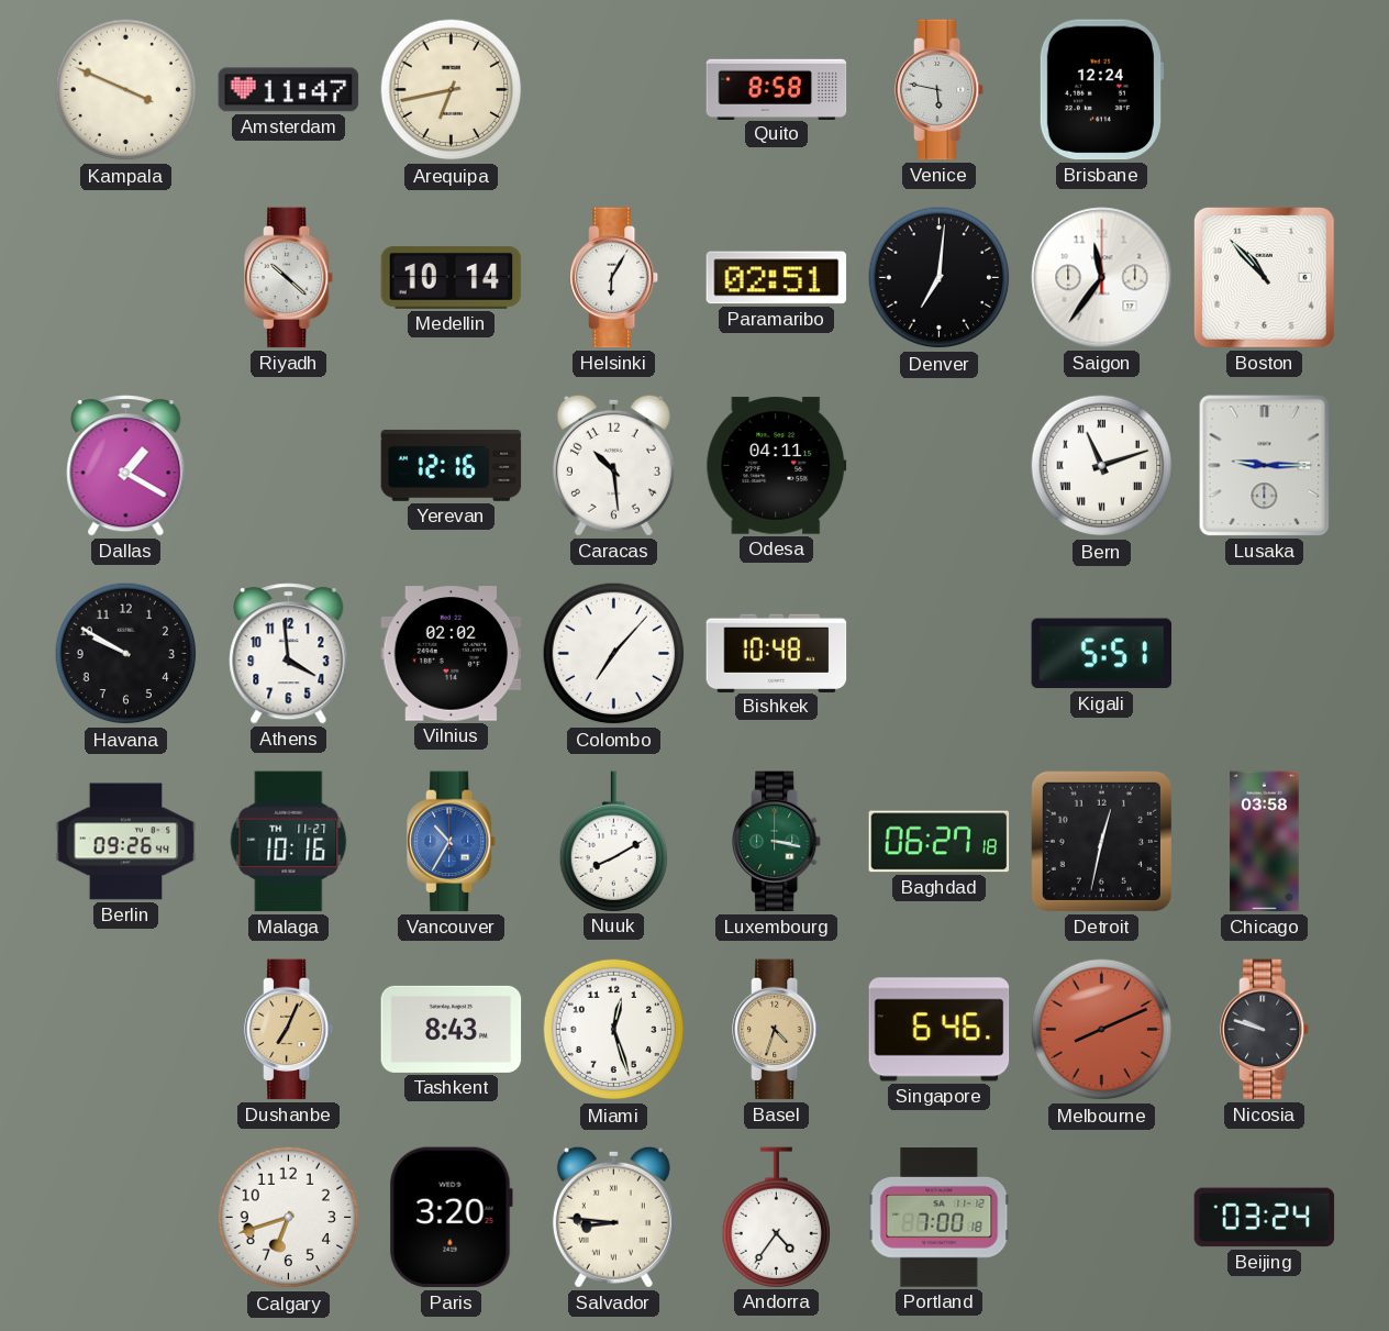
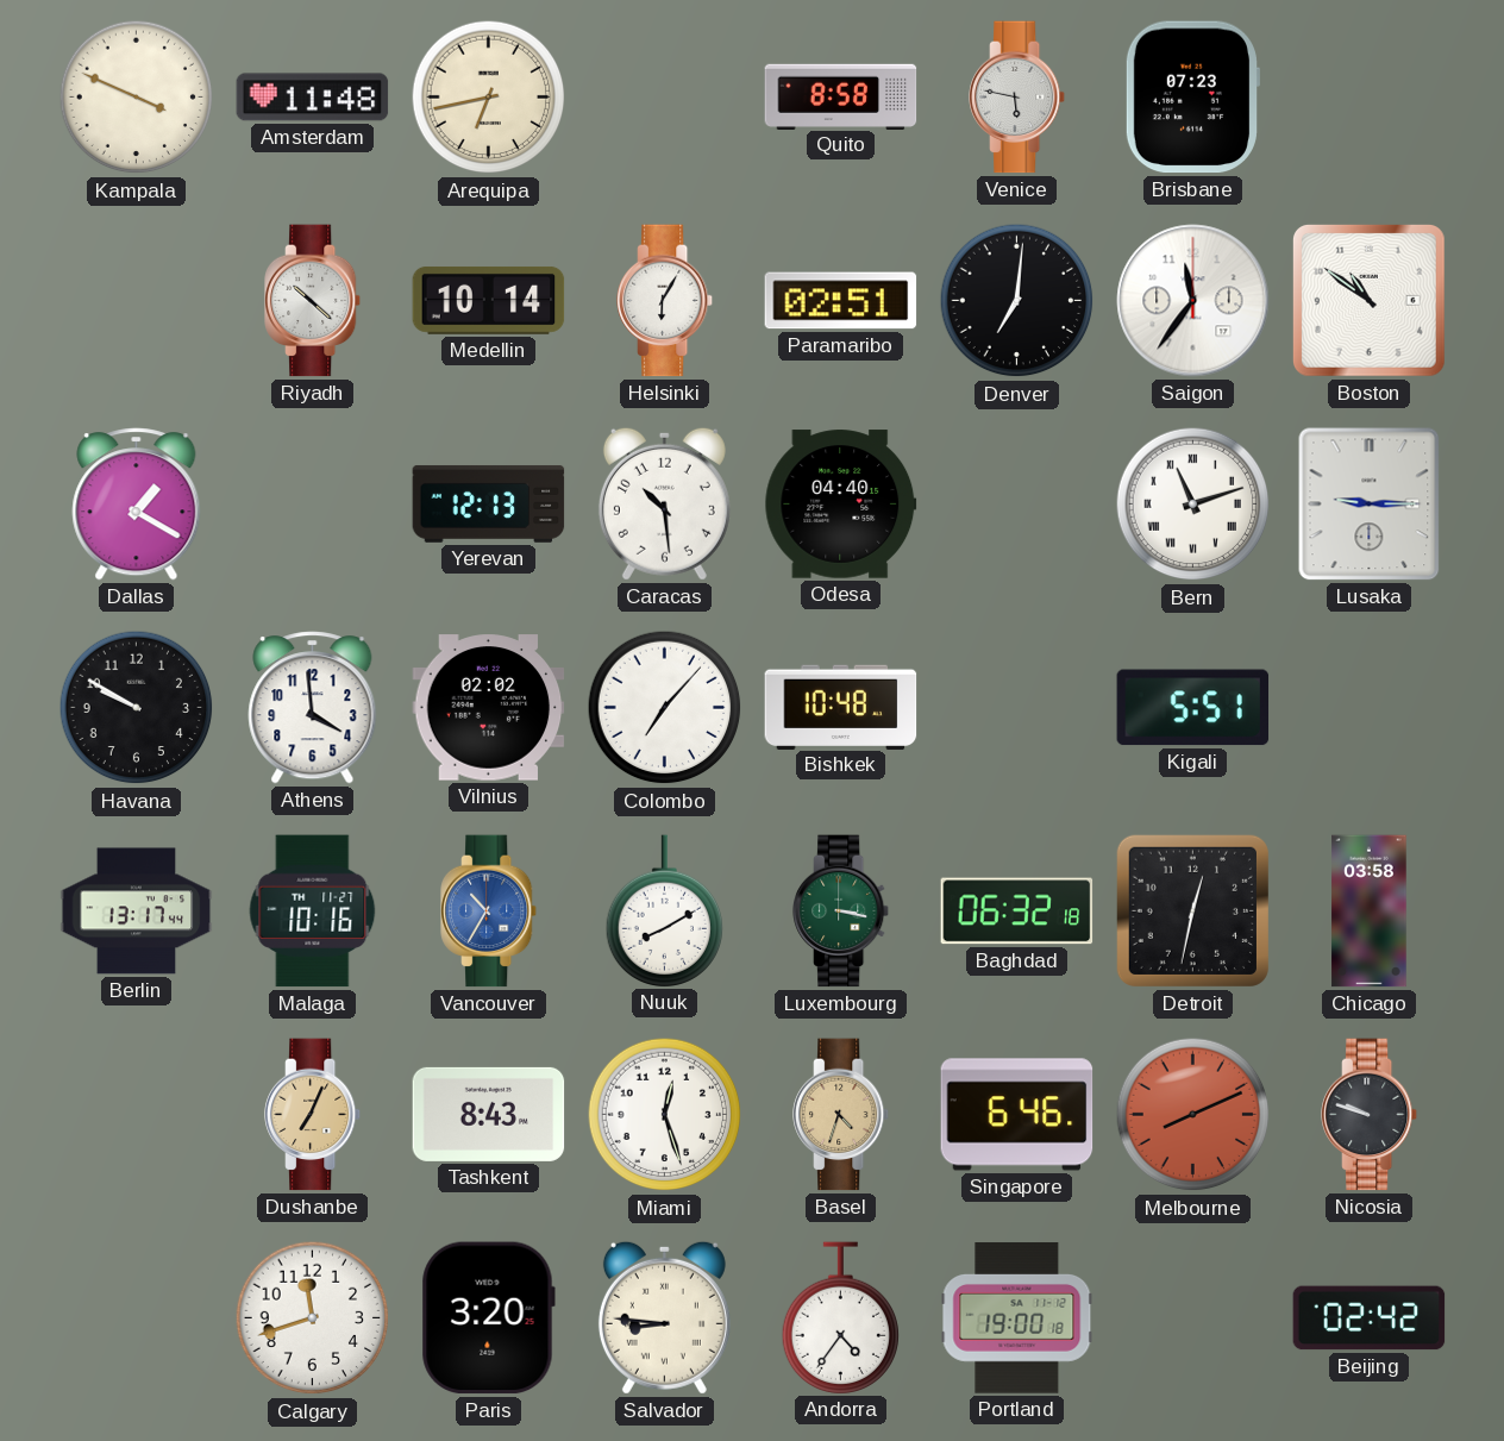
Amsterdam: 11:47 -> 11:48 (313, 98)
Brisbane: 12:24 -> 07:23 (1192, 98)
Boston: 10:53 -> 10:51 (1368, 300)
Yerevan: 12:16 -> 12:13 (489, 503)
Odesa: 04:11 -> 04:40 (841, 505)
Berlin: 09:26 -> 13:17 (137, 911)
Baghdad: 06:27 -> 06:32 (1017, 911)
Calgary: 6:42 -> 11:42 (313, 1318)
Portland: 7:00 -> 19:00 (1017, 1318)
Beijing: 03:24 -> 02:42 (1370, 1318)
